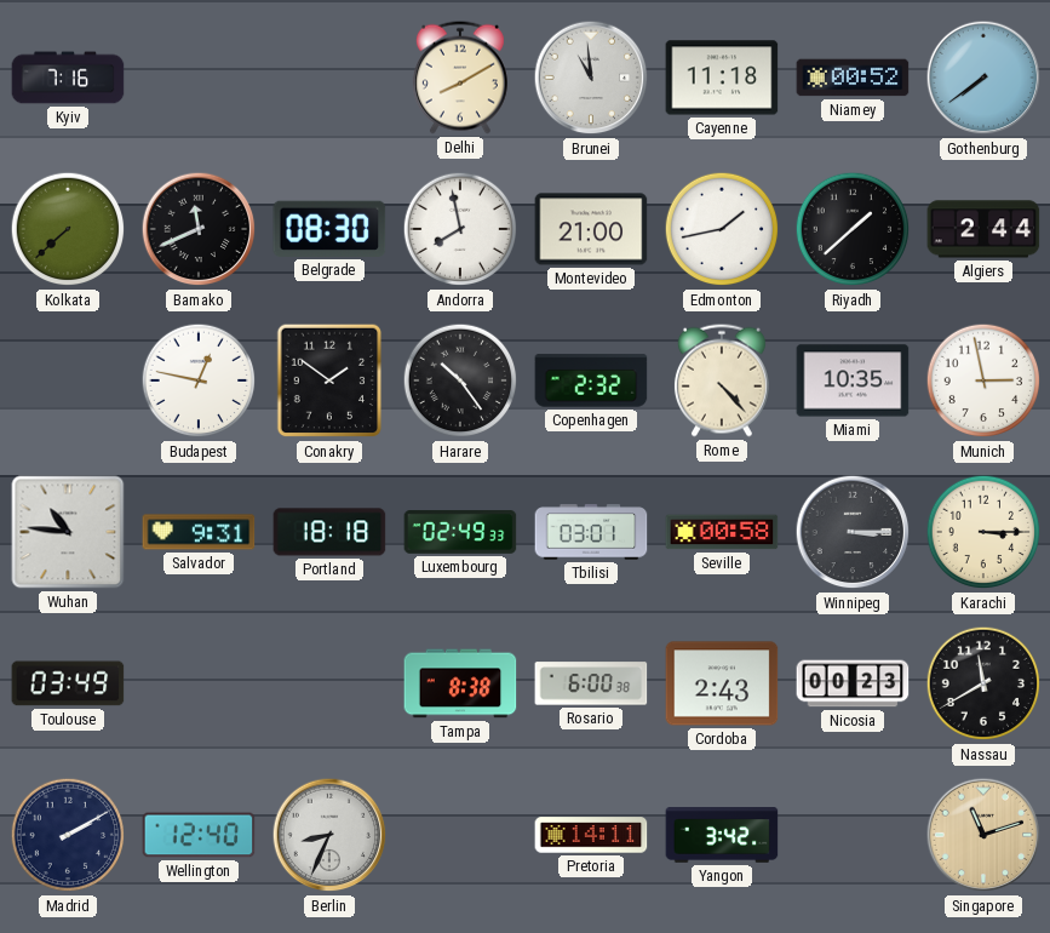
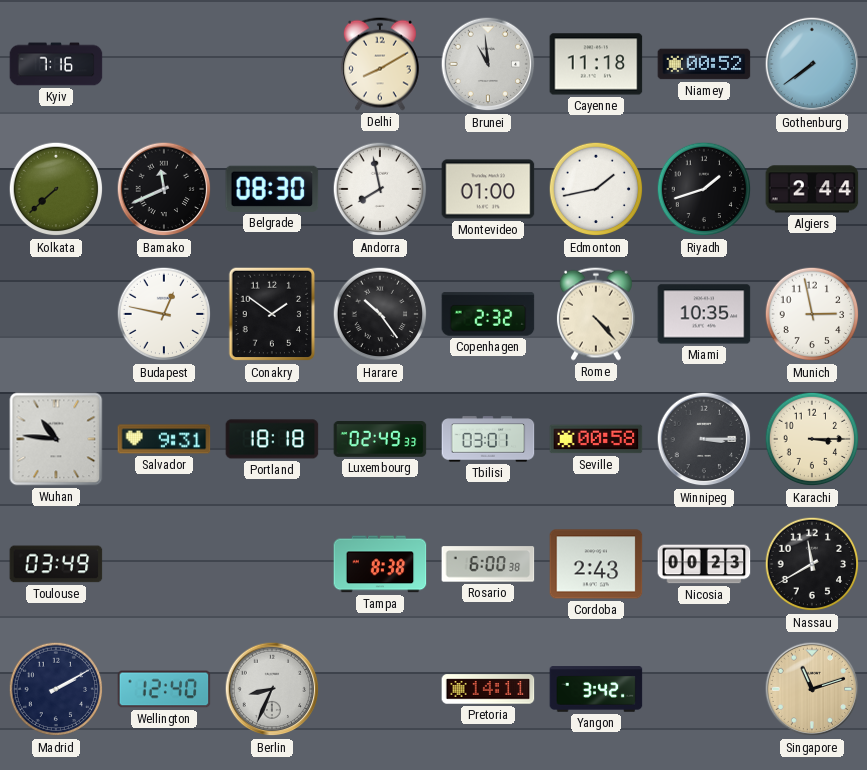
Montevideo: 21:00 -> 01:00 (488, 189)
Riyadh: 1:38 -> 1:42 (704, 189)
